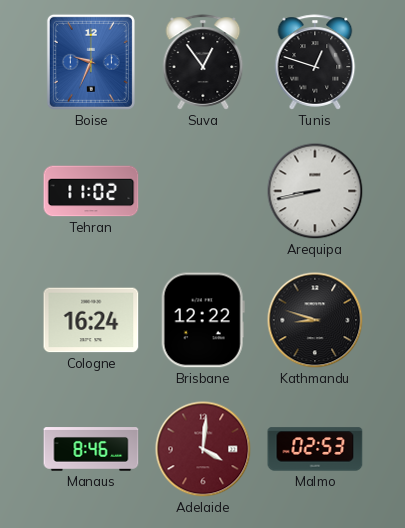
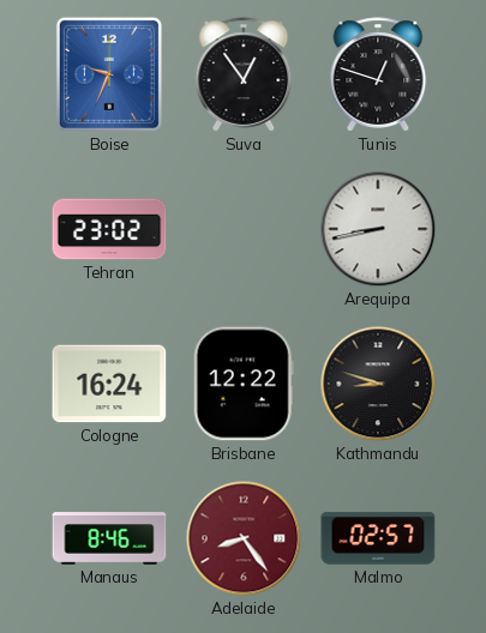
Tehran: 11:02 -> 23:02 (109, 229)
Adelaide: 4:01 -> 8:24 (244, 538)
Malmo: 02:53 -> 02:57 (378, 538)
